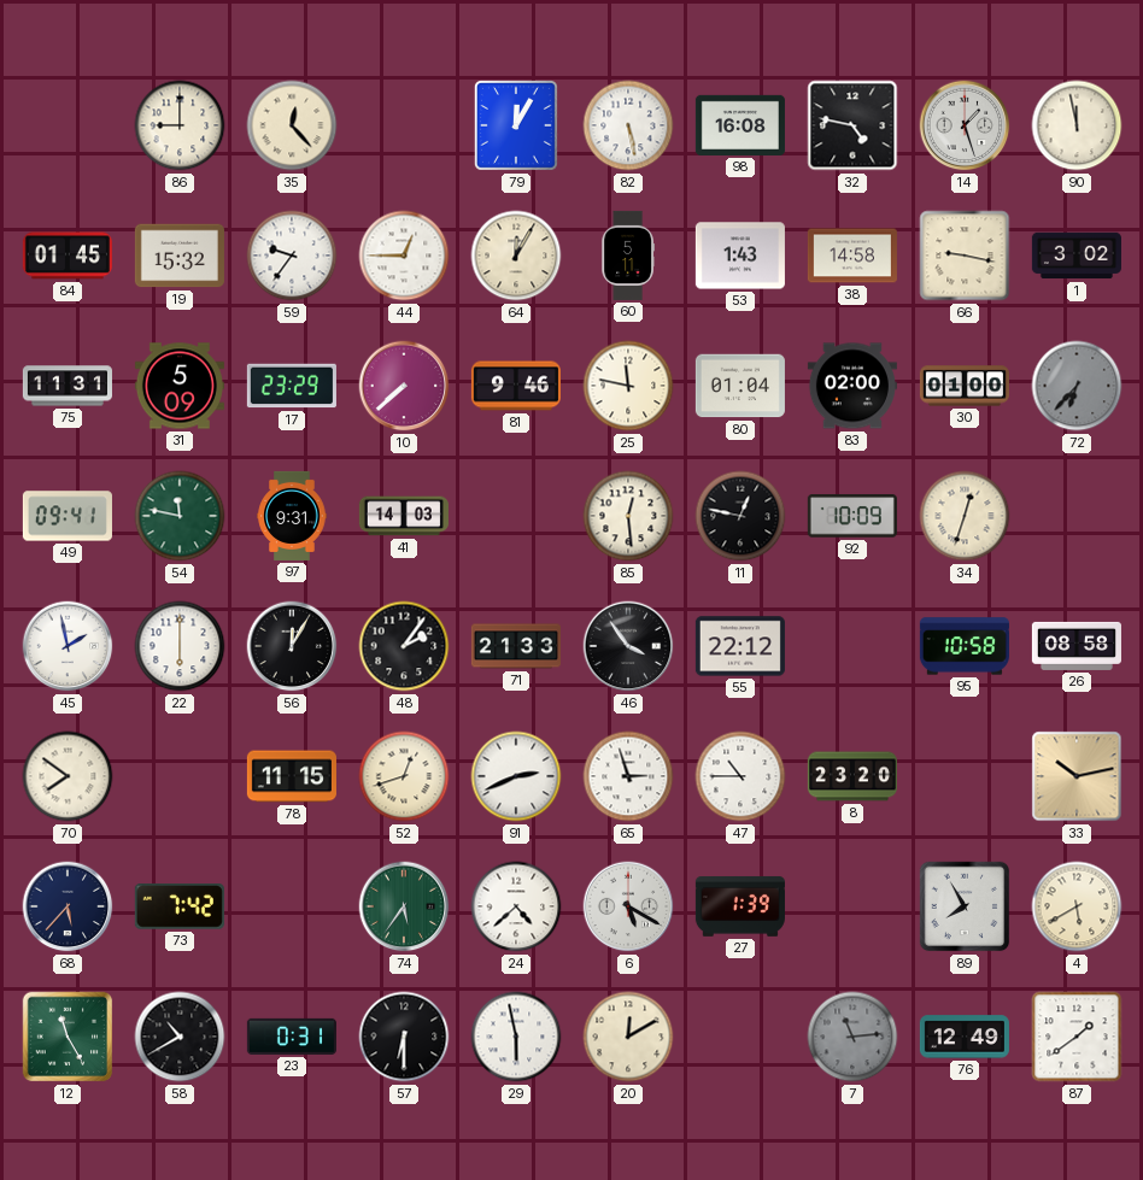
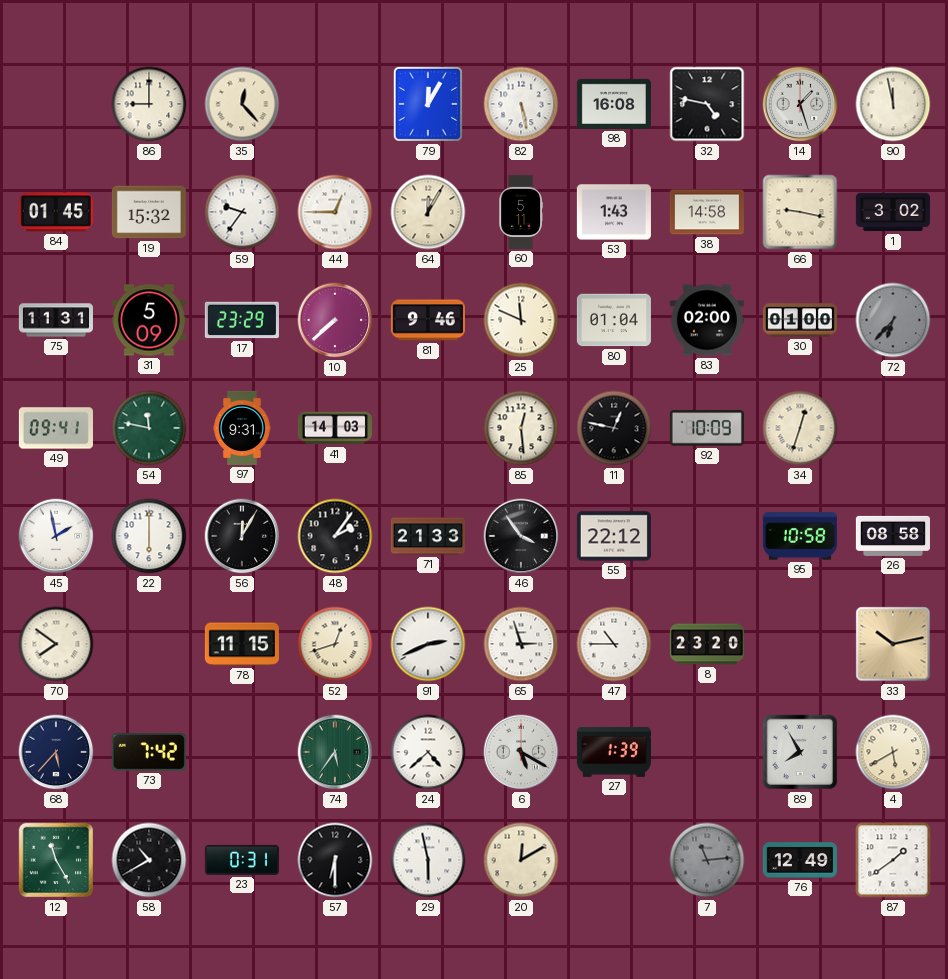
25: 11:47 -> 11:49 (521, 320)
